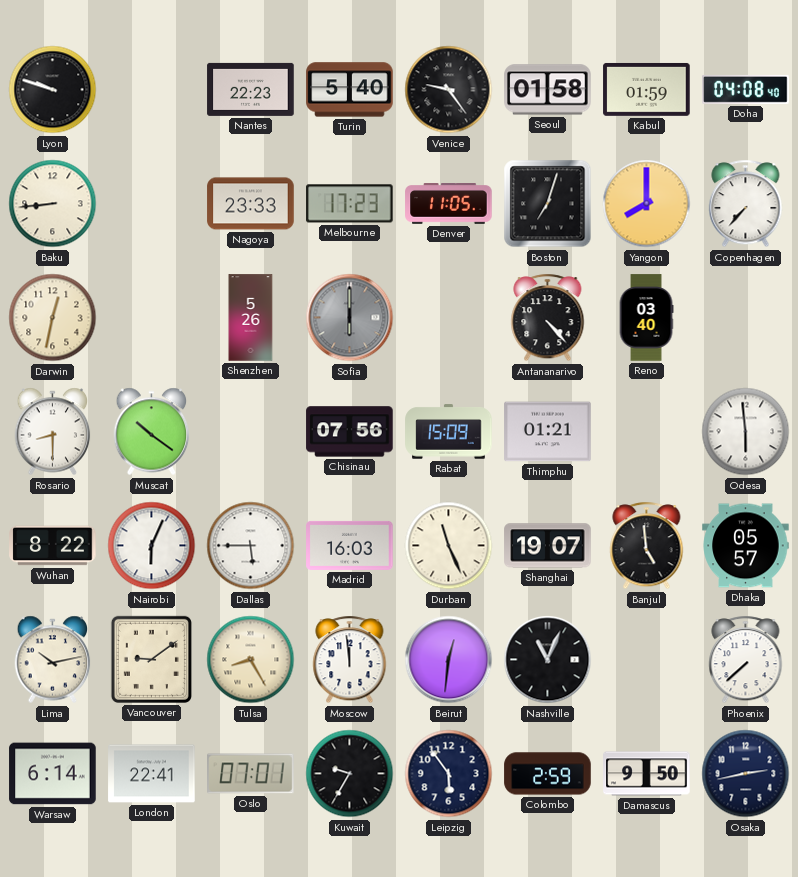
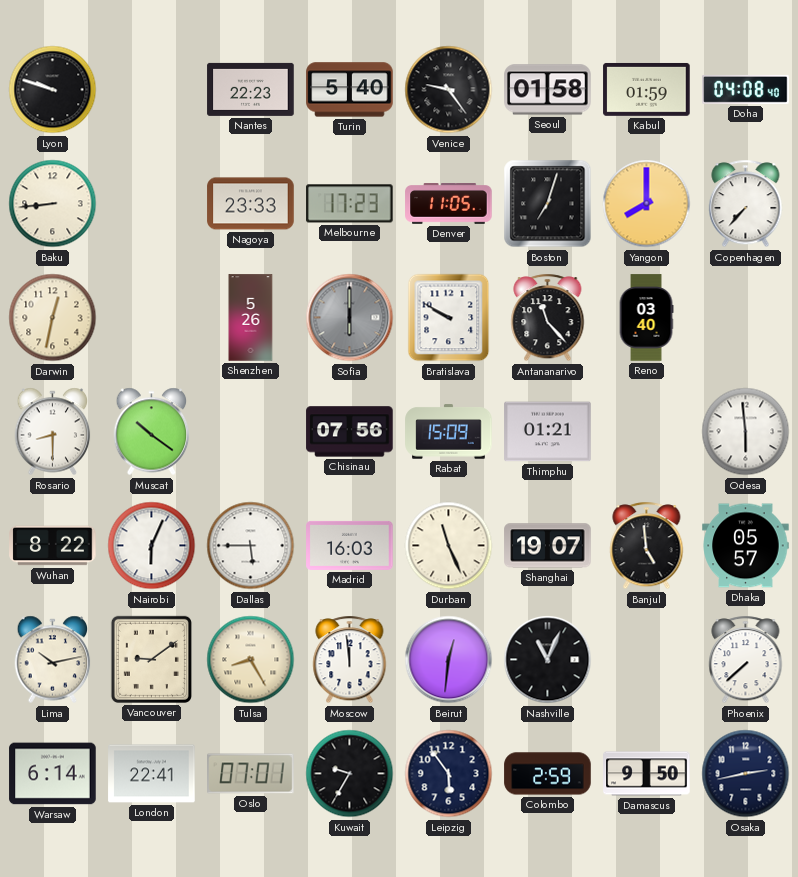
Bratislava: none -> 9:50 (449, 318)
Antananarivo: 4:23 -> 11:23 (548, 318)
